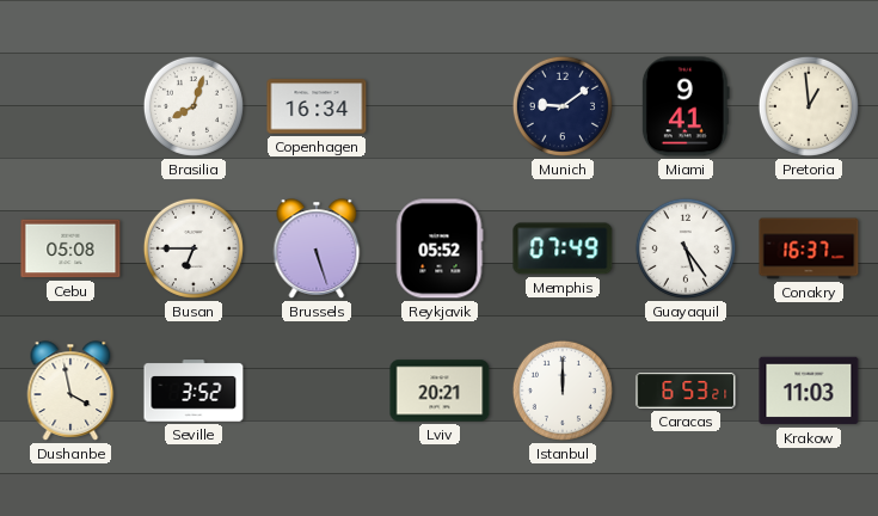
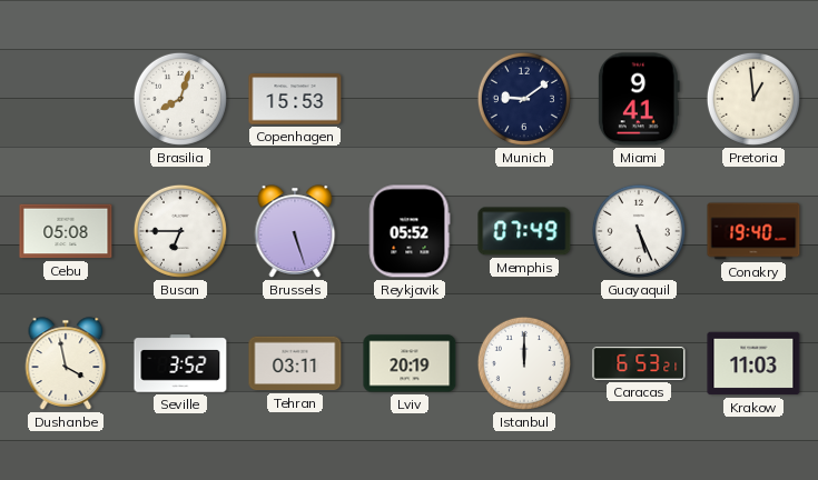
Copenhagen: 16:34 -> 15:53 (295, 99)
Guayaquil: 5:24 -> 5:26 (639, 231)
Conakry: 16:37 -> 19:40 (753, 231)
Tehran: none -> 03:11 (295, 363)
Lviv: 20:21 -> 20:19 (410, 363)
